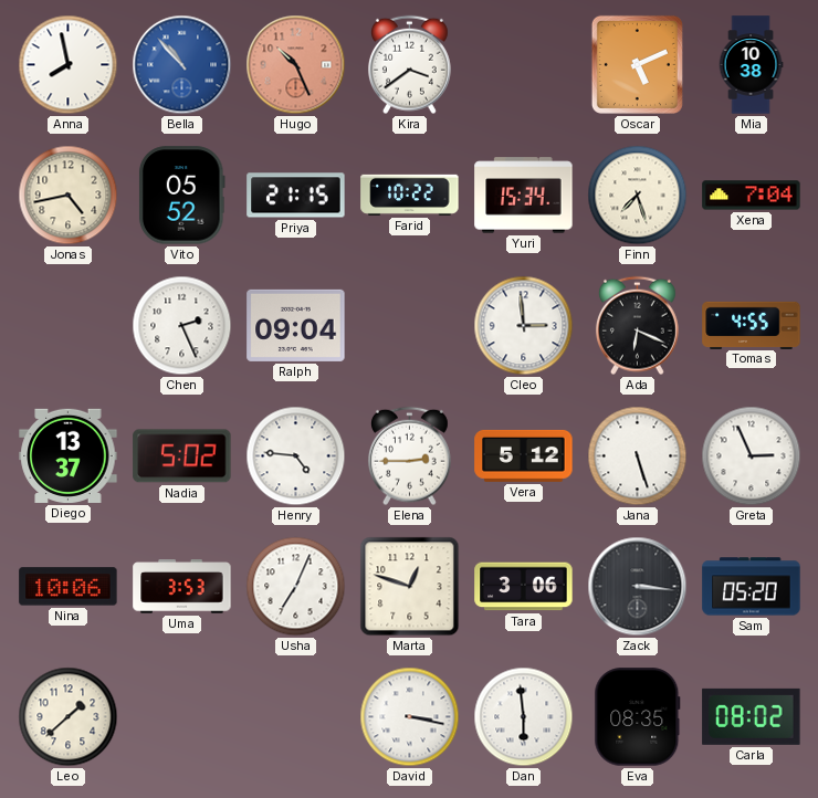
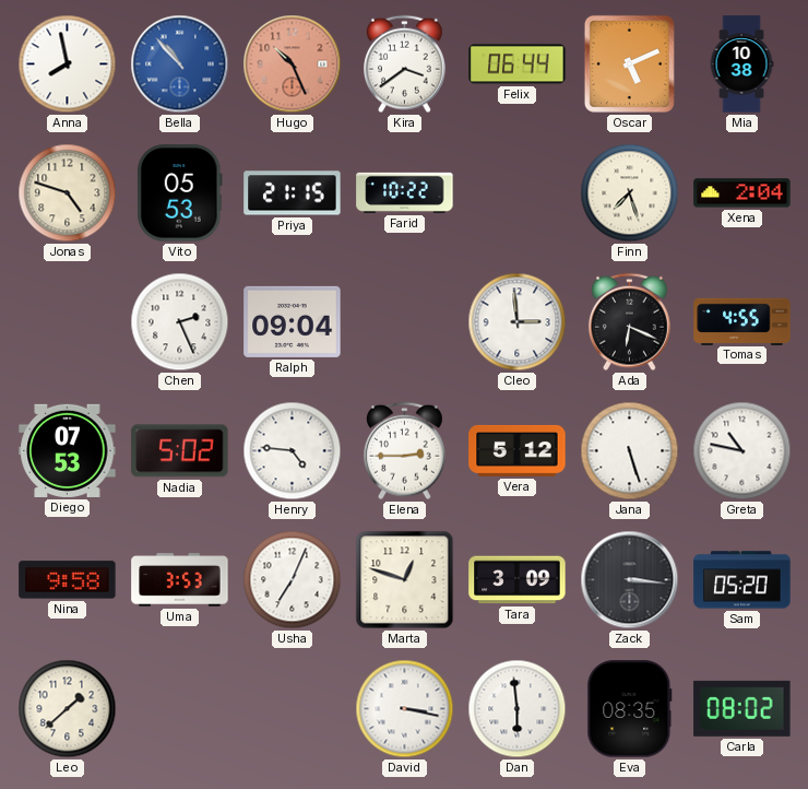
Felix: none -> 06:44 (518, 64)
Jonas: 4:43 -> 4:48 (68, 193)
Vito: 05:52 -> 05:53 (179, 193)
Yuri: 15:34 -> none (524, 196)
Xena: 7:04 -> 2:04 (742, 193)
Diego: 13:37 -> 07:53 (68, 450)
Greta: 2:56 -> 10:47 (742, 451)
Nina: 10:06 -> 9:58 (68, 580)
Tara: 3:06 -> 3:09 (518, 580)
